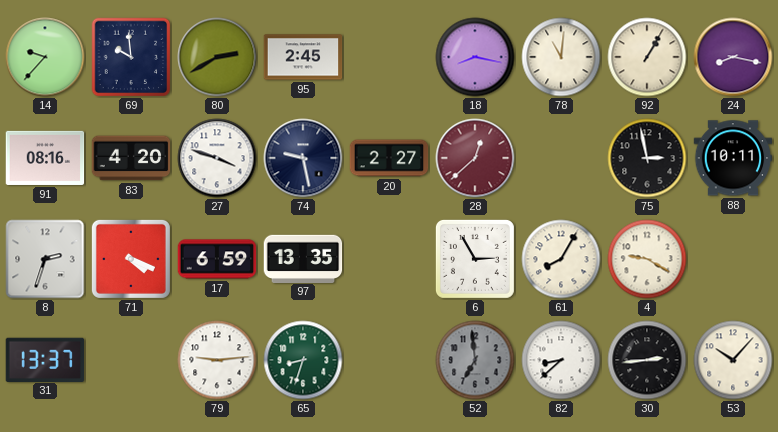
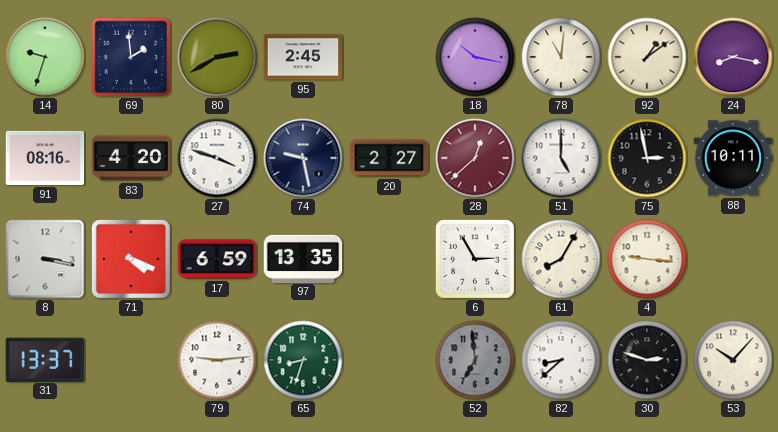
14: 9:37 -> 9:33 (45, 57)
69: 9:59 -> 1:59 (131, 57)
18: 8:17 -> 10:17 (475, 57)
92: 1:05 -> 1:09 (647, 57)
51: none -> 5:00 (561, 158)
8: 2:33 -> 3:17 (45, 259)
4: 9:20 -> 9:16 (647, 259)
30: 2:44 -> 2:48 (647, 360)
